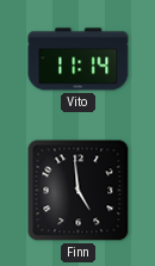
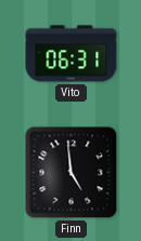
Vito: 11:14 -> 06:31 (72, 54)
